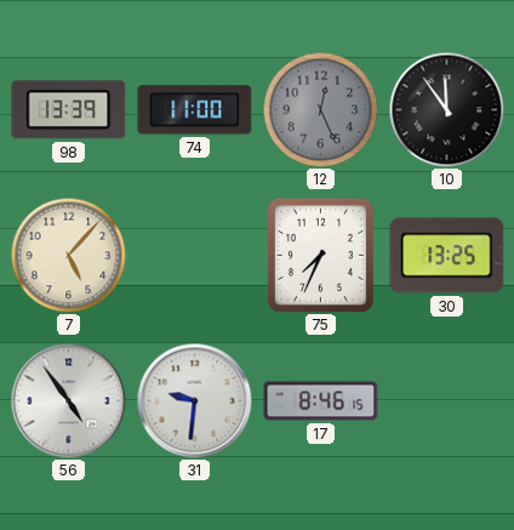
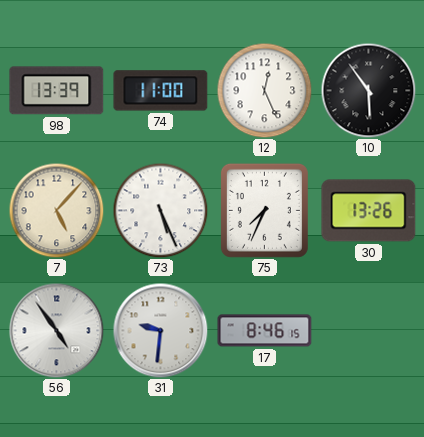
12 dial: grey -> white (264, 90)
10: 11:54 -> 5:54 (368, 90)
73: none -> 5:26 (160, 210)
30: 13:25 -> 13:26 (369, 211)
